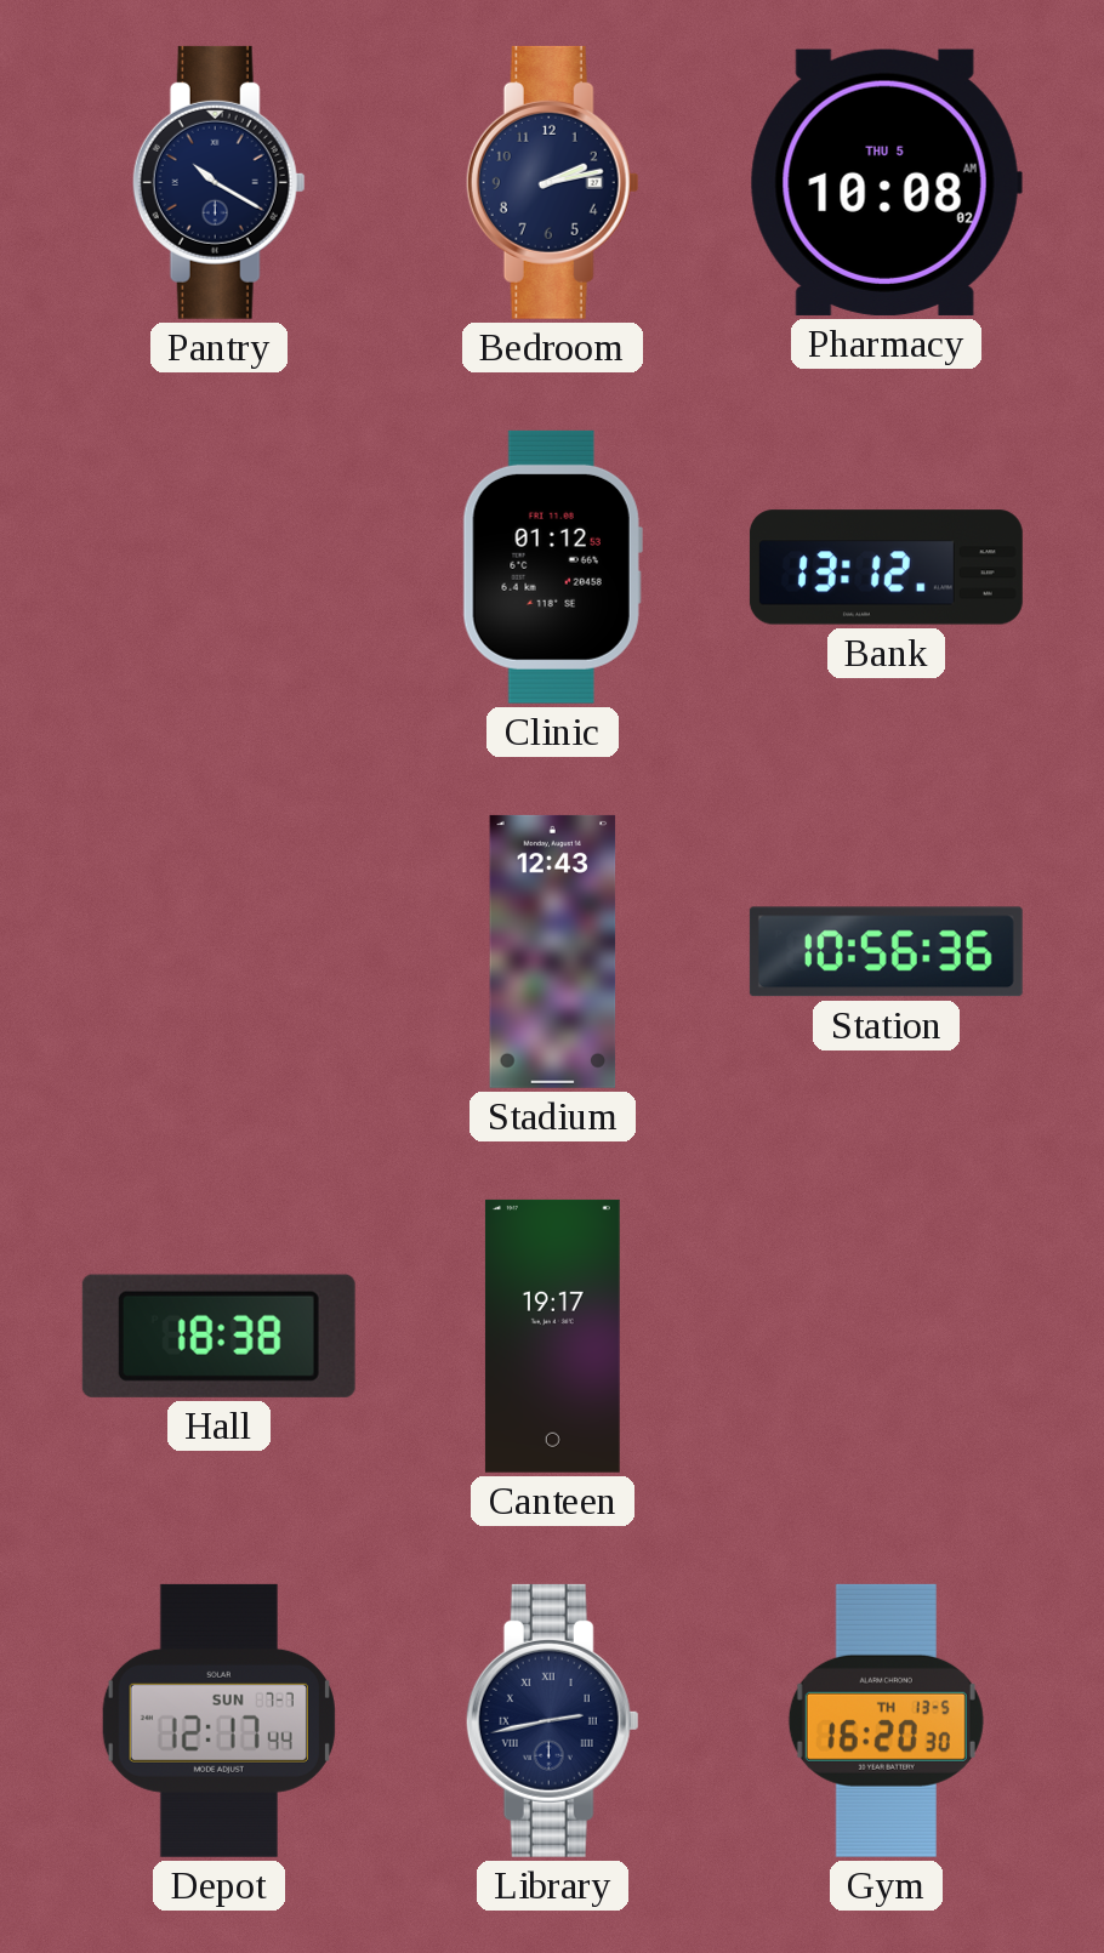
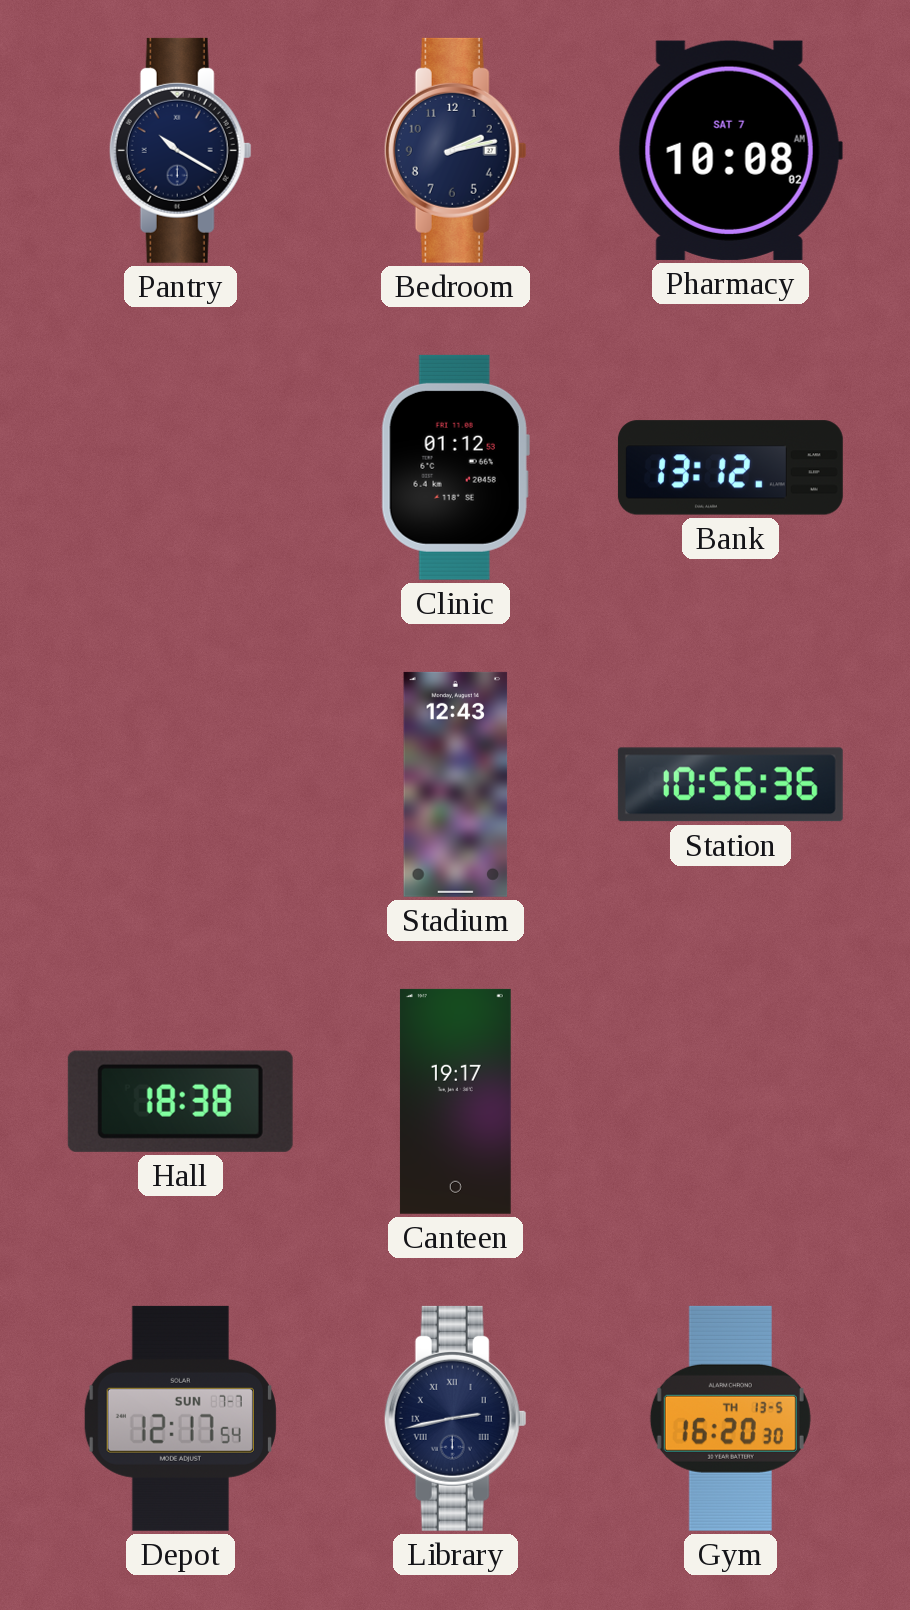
Pharmacy date: THU 5 -> SAT 7 (730, 150)
Depot: 12:17:44 -> 12:17:54 (180, 1418)
